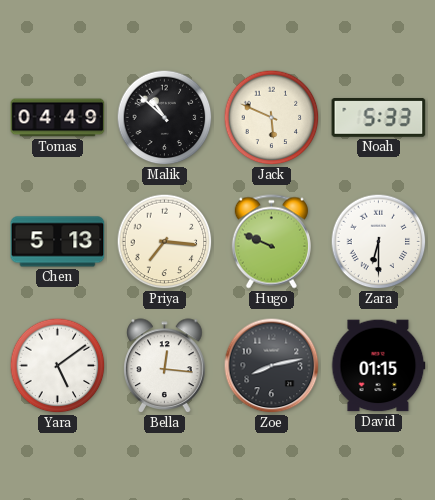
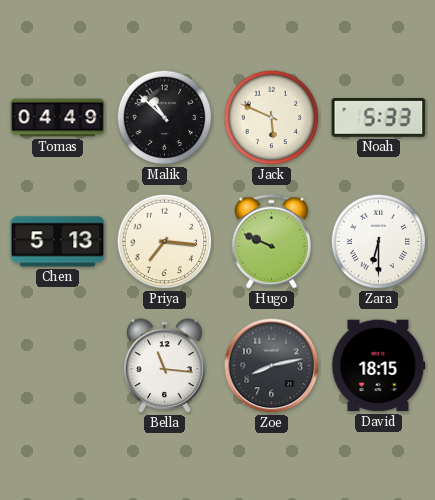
Yara: 5:09 -> none (58, 366)
Bella: 12:16 -> 11:16 (165, 366)
David: 01:15 -> 18:15 (378, 366)
